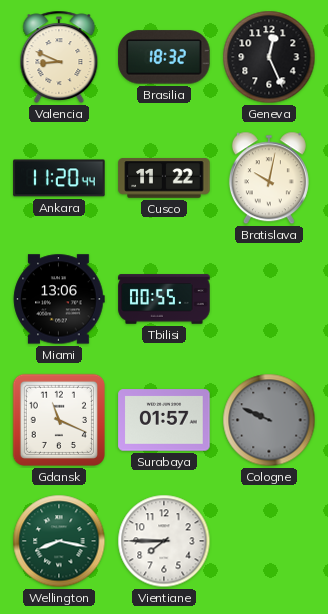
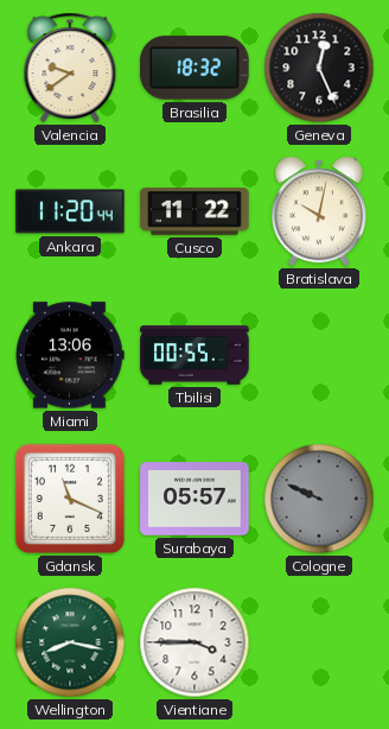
Valencia: 8:49 -> 9:39 (70, 68)
Surabaya: 01:57 -> 05:57 (194, 499)
Vientiane: 7:45 -> 3:45 (194, 642)
